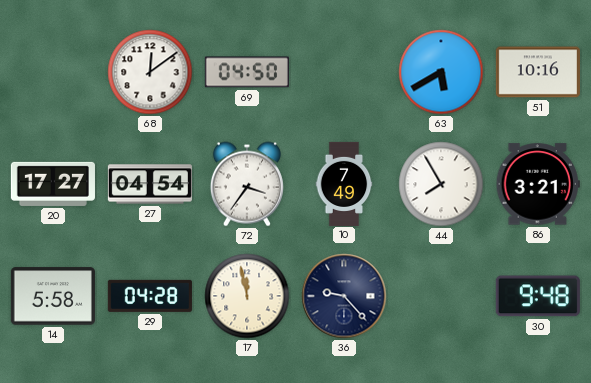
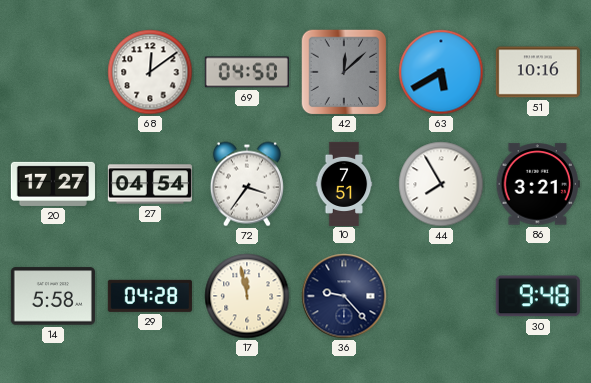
42: none -> 12:08 (344, 72)
10: 7:49 -> 7:51 (344, 183)
